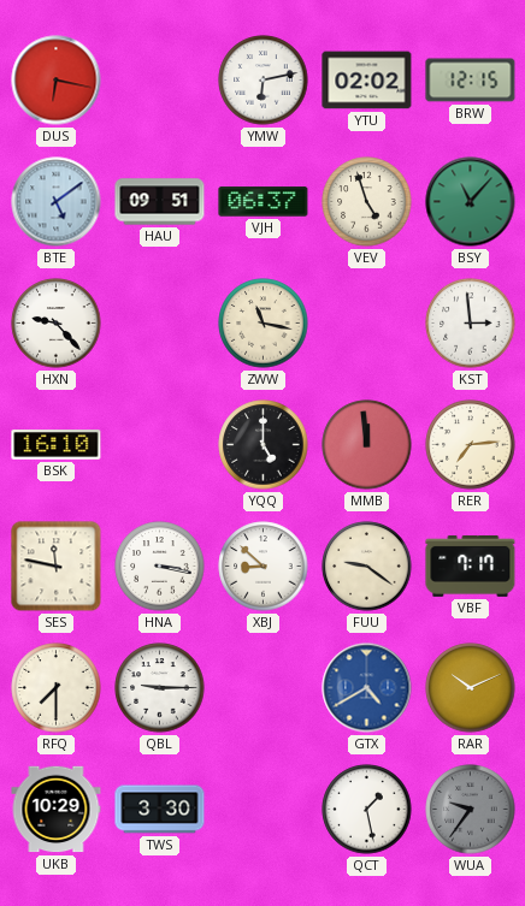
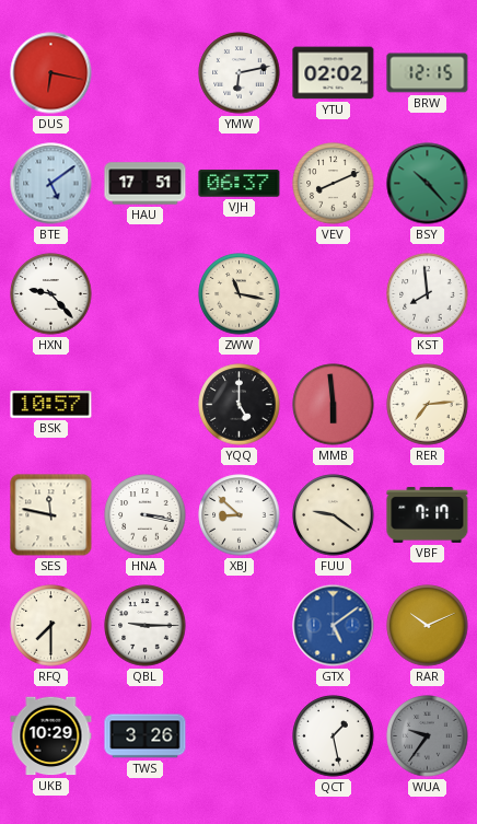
HAU: 09:51 -> 17:51 (146, 184)
VEV: 4:57 -> 8:11 (334, 184)
BSY: 11:07 -> 10:23 (428, 184)
KST: 2:59 -> 7:59 (428, 294)
BSK: 16:10 -> 10:57 (51, 405)
MMB: 11:59 -> 5:59 (334, 405)
GTX: 4:40 -> 5:09 (334, 626)
TWS: 3:30 -> 3:26 (146, 736)
